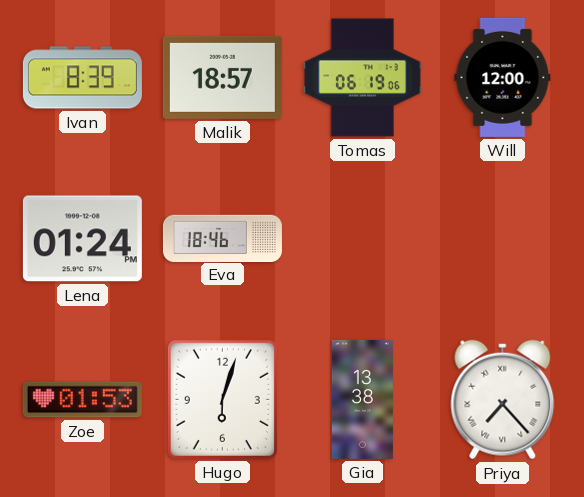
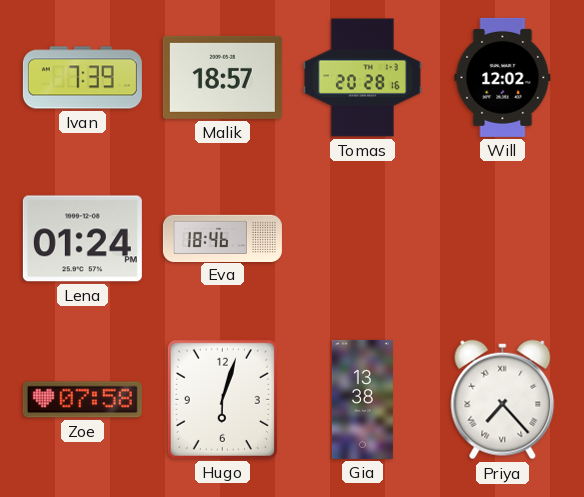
Ivan: 8:39 -> 7:39 (82, 78)
Tomas: 06:19 -> 20:28 (362, 78)
Will: 12:00 -> 12:02 (503, 77)
Zoe: 01:53 -> 07:58 (82, 400)
